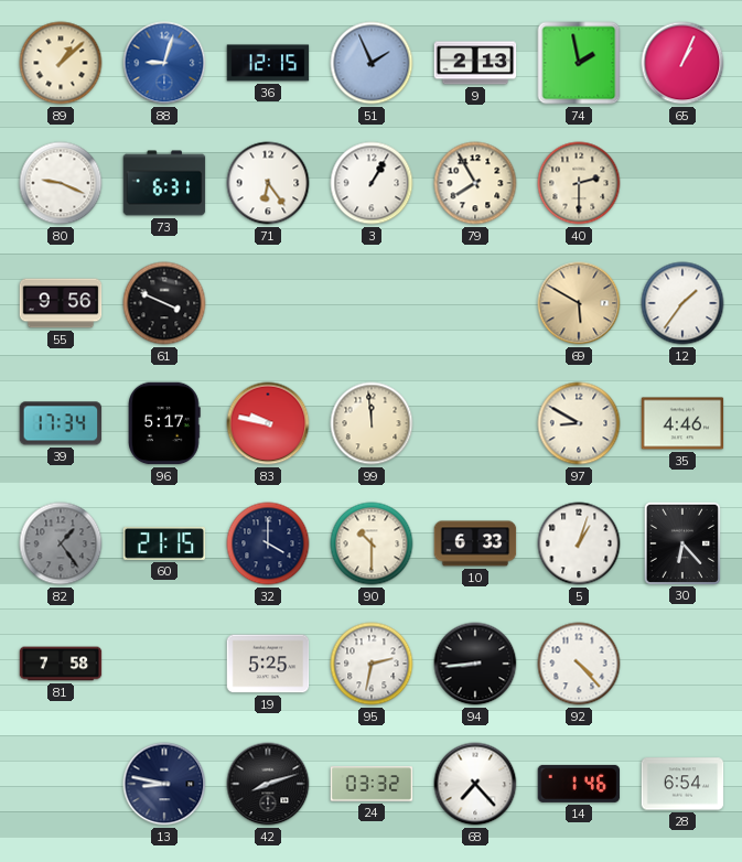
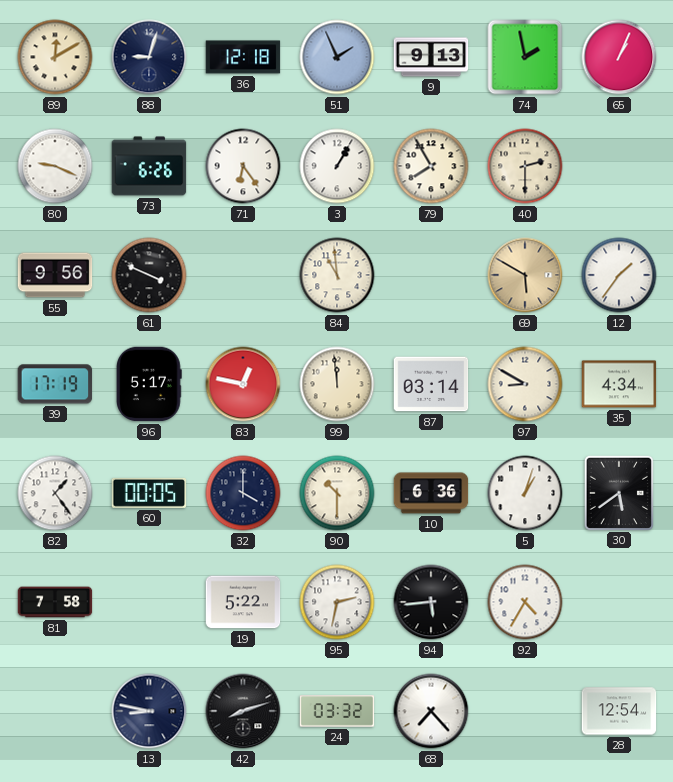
89: 1:08 -> 12:10 (55, 57)
88 dial: blue -> navy (149, 57)
36: 12:15 -> 12:18 (243, 57)
9: 2:13 -> 9:13 (431, 57)
73: 6:31 -> 6:26 (149, 166)
84: none -> 10:59 (337, 275)
39: 17:34 -> 17:19 (55, 384)
83: 9:47 -> 12:47 (243, 384)
87: none -> 03:14 (431, 384)
35: 4:46 -> 4:34 (619, 384)
82 dial: grey -> white (55, 493)
60: 21:15 -> 00:05 (149, 493)
10: 6:33 -> 6:36 (431, 493)
30: 6:23 -> 5:39 (619, 492)
19: 5:25 -> 5:22 (243, 602)
94: 8:44 -> 5:44 (431, 602)
92: 4:23 -> 4:35 (525, 602)
14: 1:46 -> none (579, 784)
28: 6:54 -> 12:54 (619, 711)
